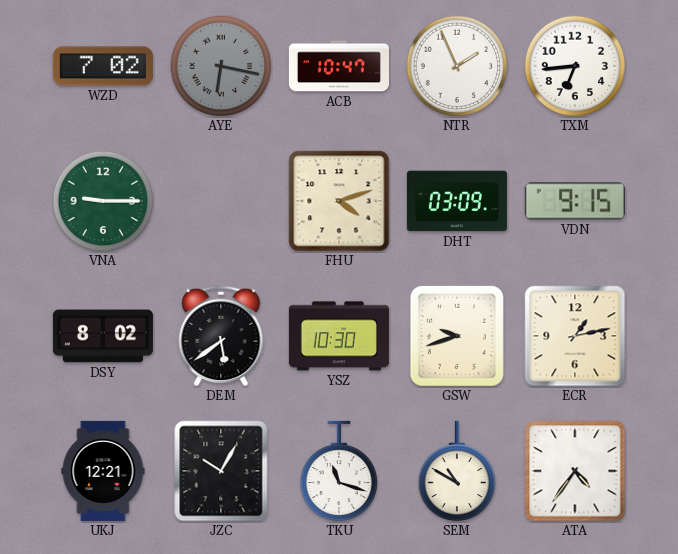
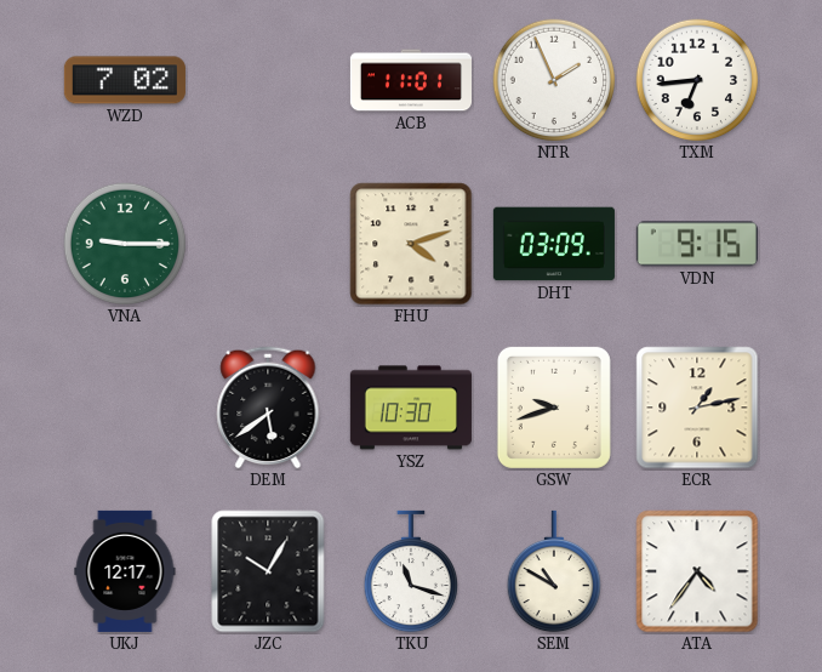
AYE: 6:17 -> none (221, 66)
ACB: 10:47 -> 11:01 (411, 80)
DSY: 8:02 -> none (103, 336)
UKJ: 12:21 -> 12:17 (125, 571)
